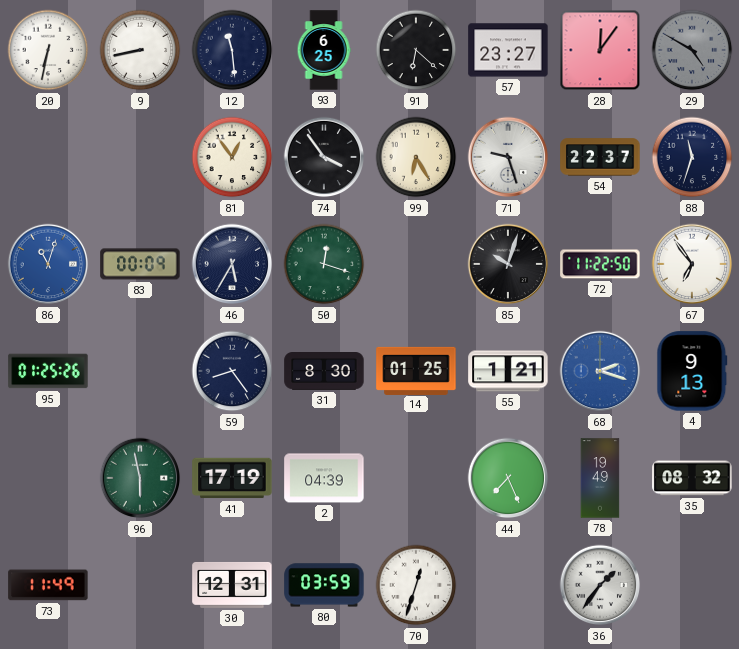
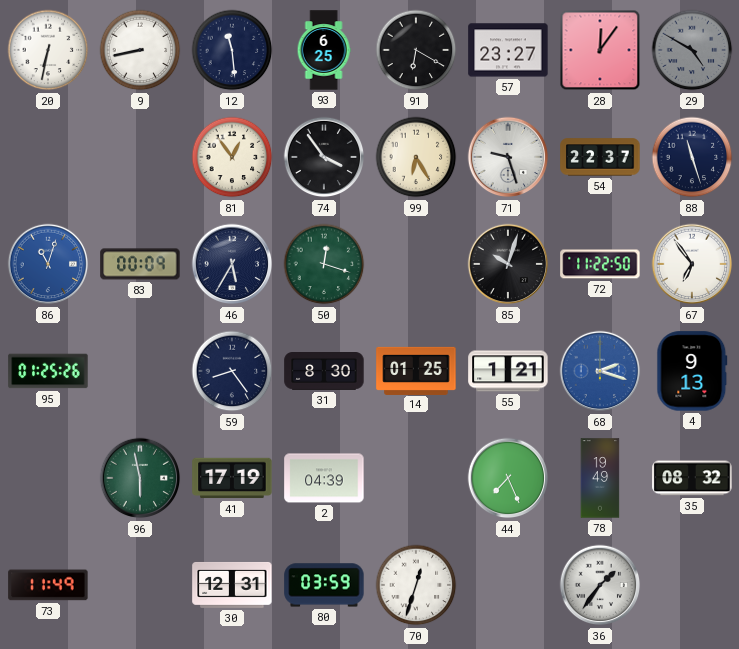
91: 6:22 -> 6:20 (416, 50)
88: 11:33 -> 11:27 (692, 157)
